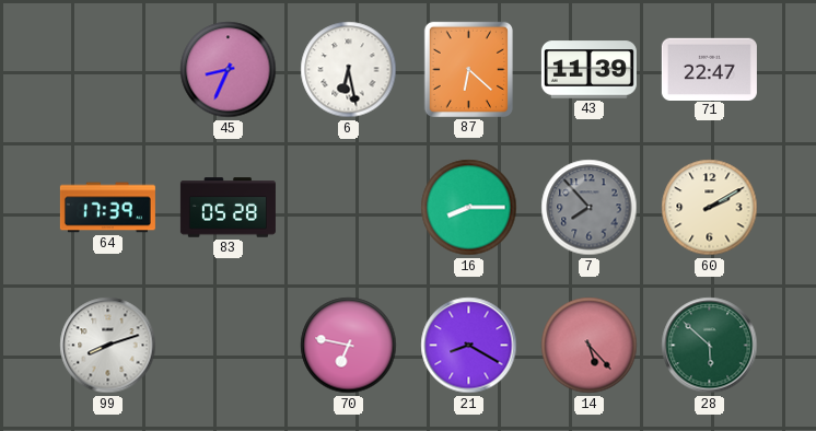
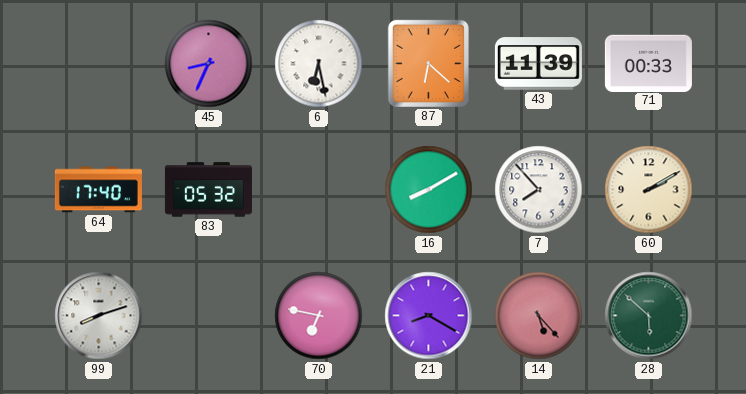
71: 22:47 -> 00:33 (648, 63)
64: 17:39 -> 17:40 (98, 190)
83: 05:28 -> 05:32 (208, 190)
16: 8:15 -> 8:10 (429, 190)
7 dial: grey -> white (539, 190)
